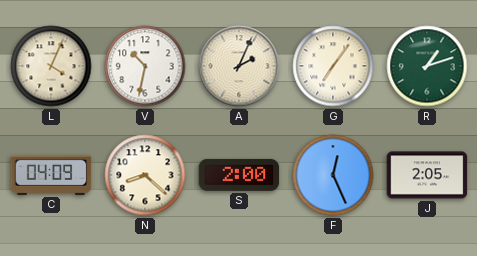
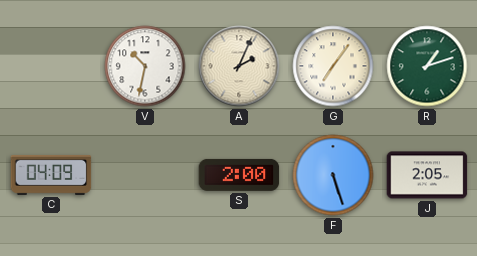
L: 4:04 -> none (51, 66)
N: 8:22 -> none (145, 175)
F: 12:26 -> 5:27 (333, 175)
